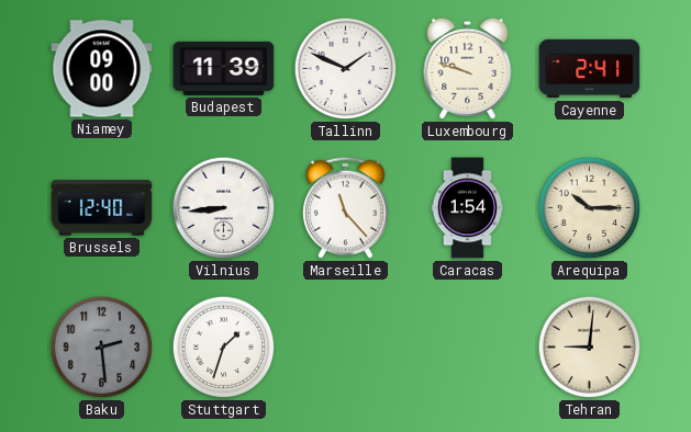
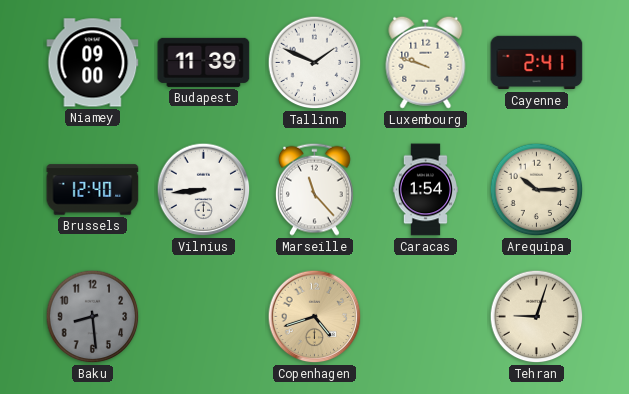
Baku: 2:29 -> 8:29 (93, 317)
Stuttgart: 1:33 -> none (224, 348)
Copenhagen: none -> 4:42 (315, 317)
Tehran: 9:01 -> 9:03 (537, 317)
